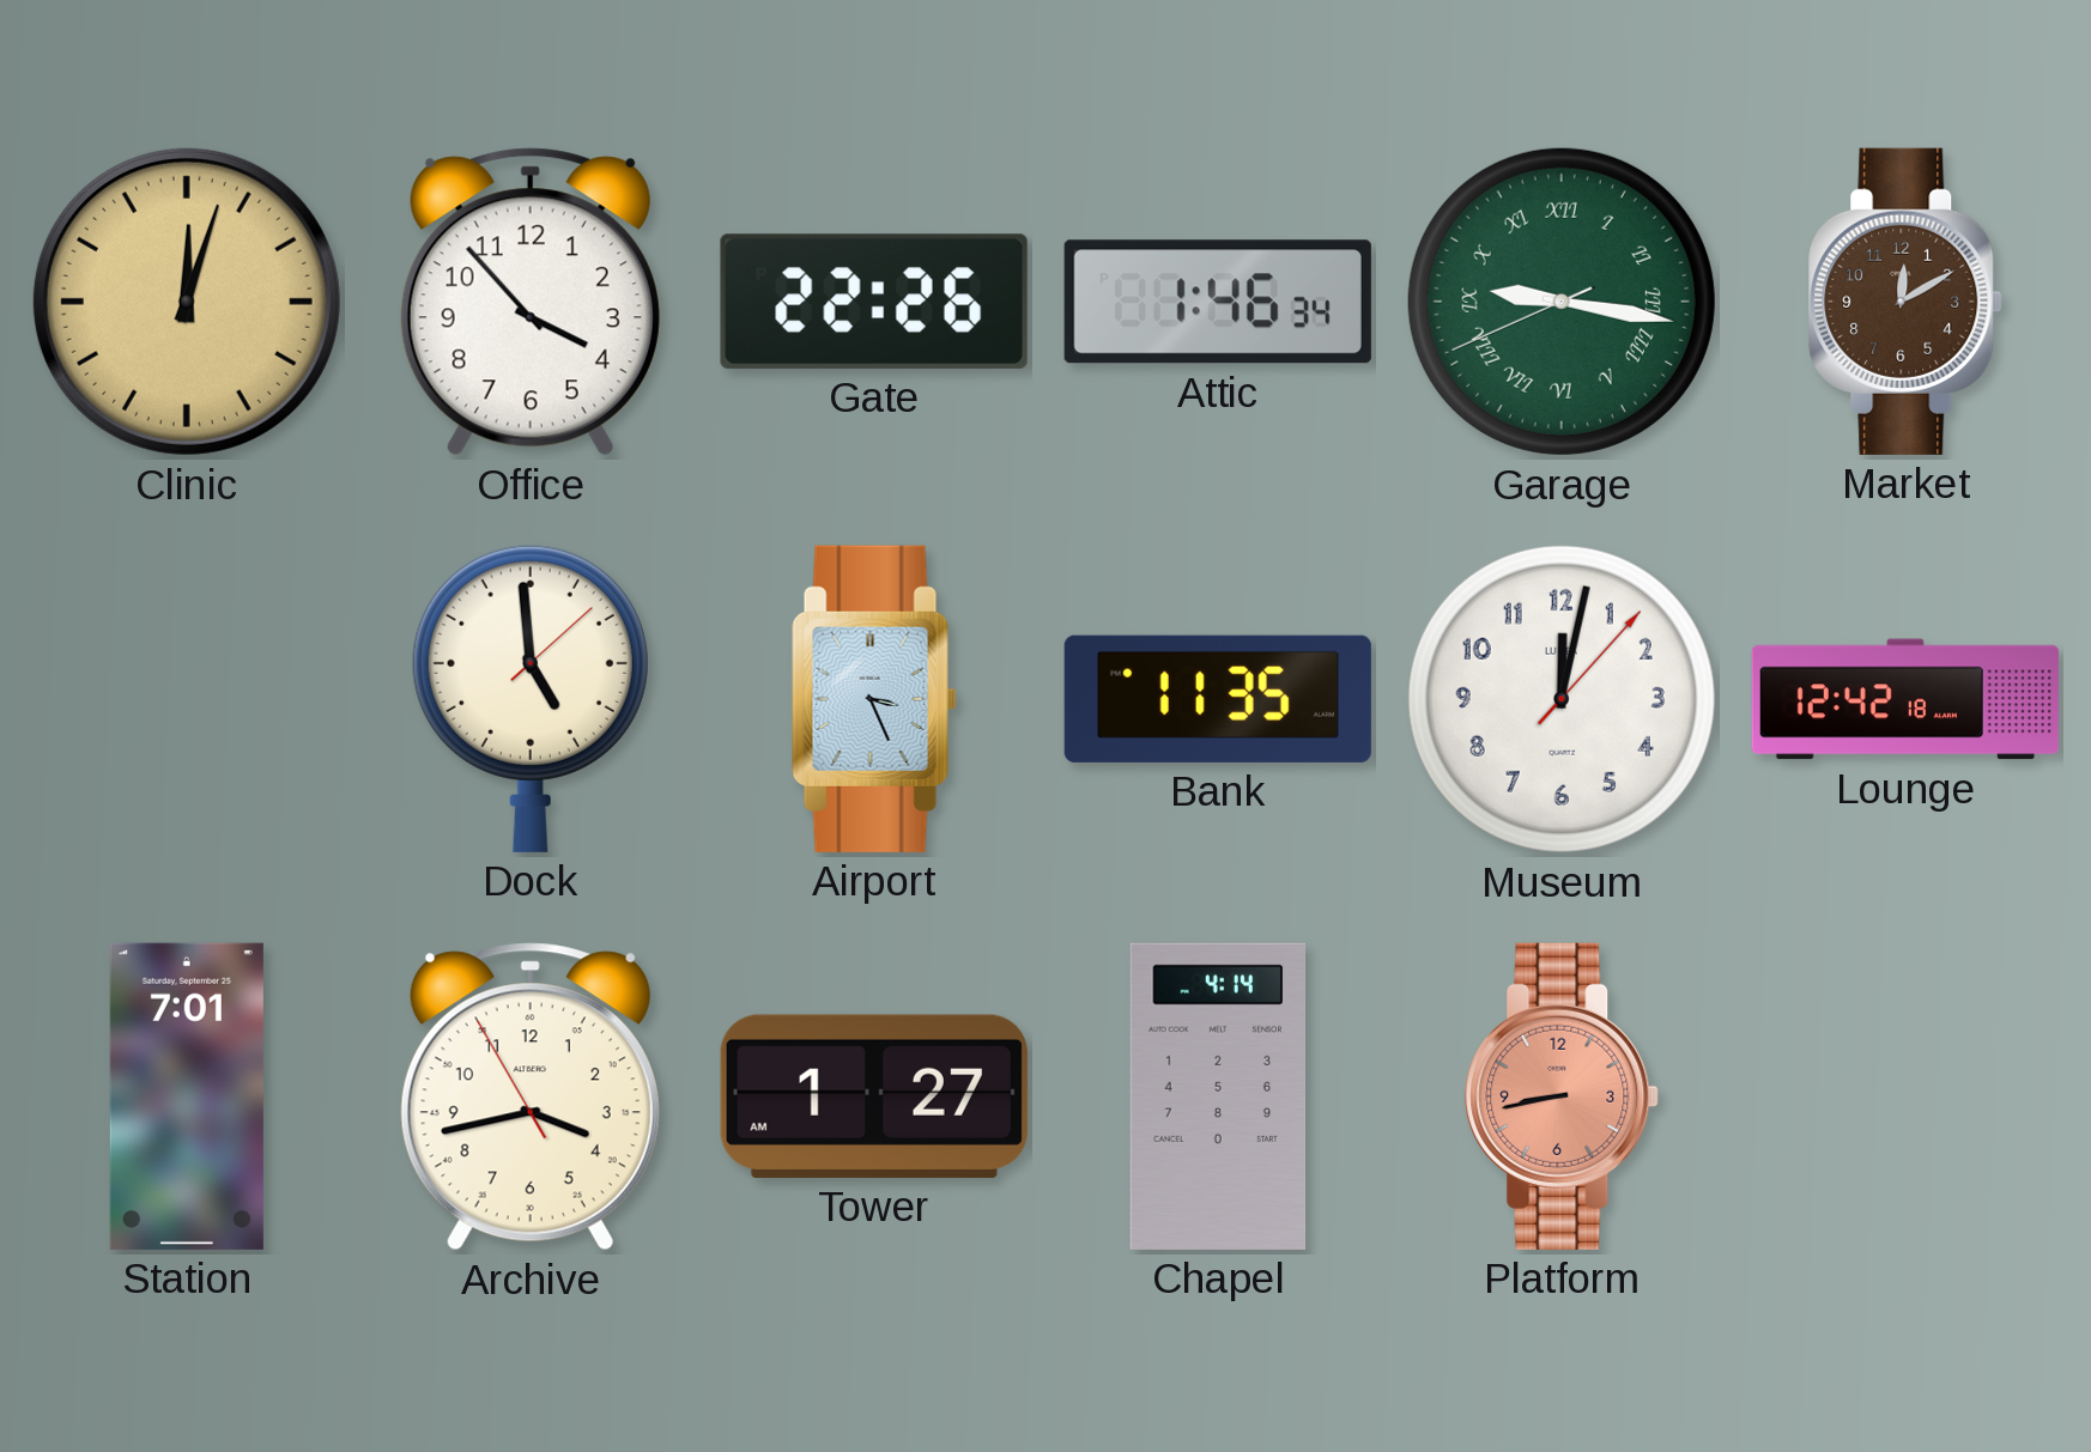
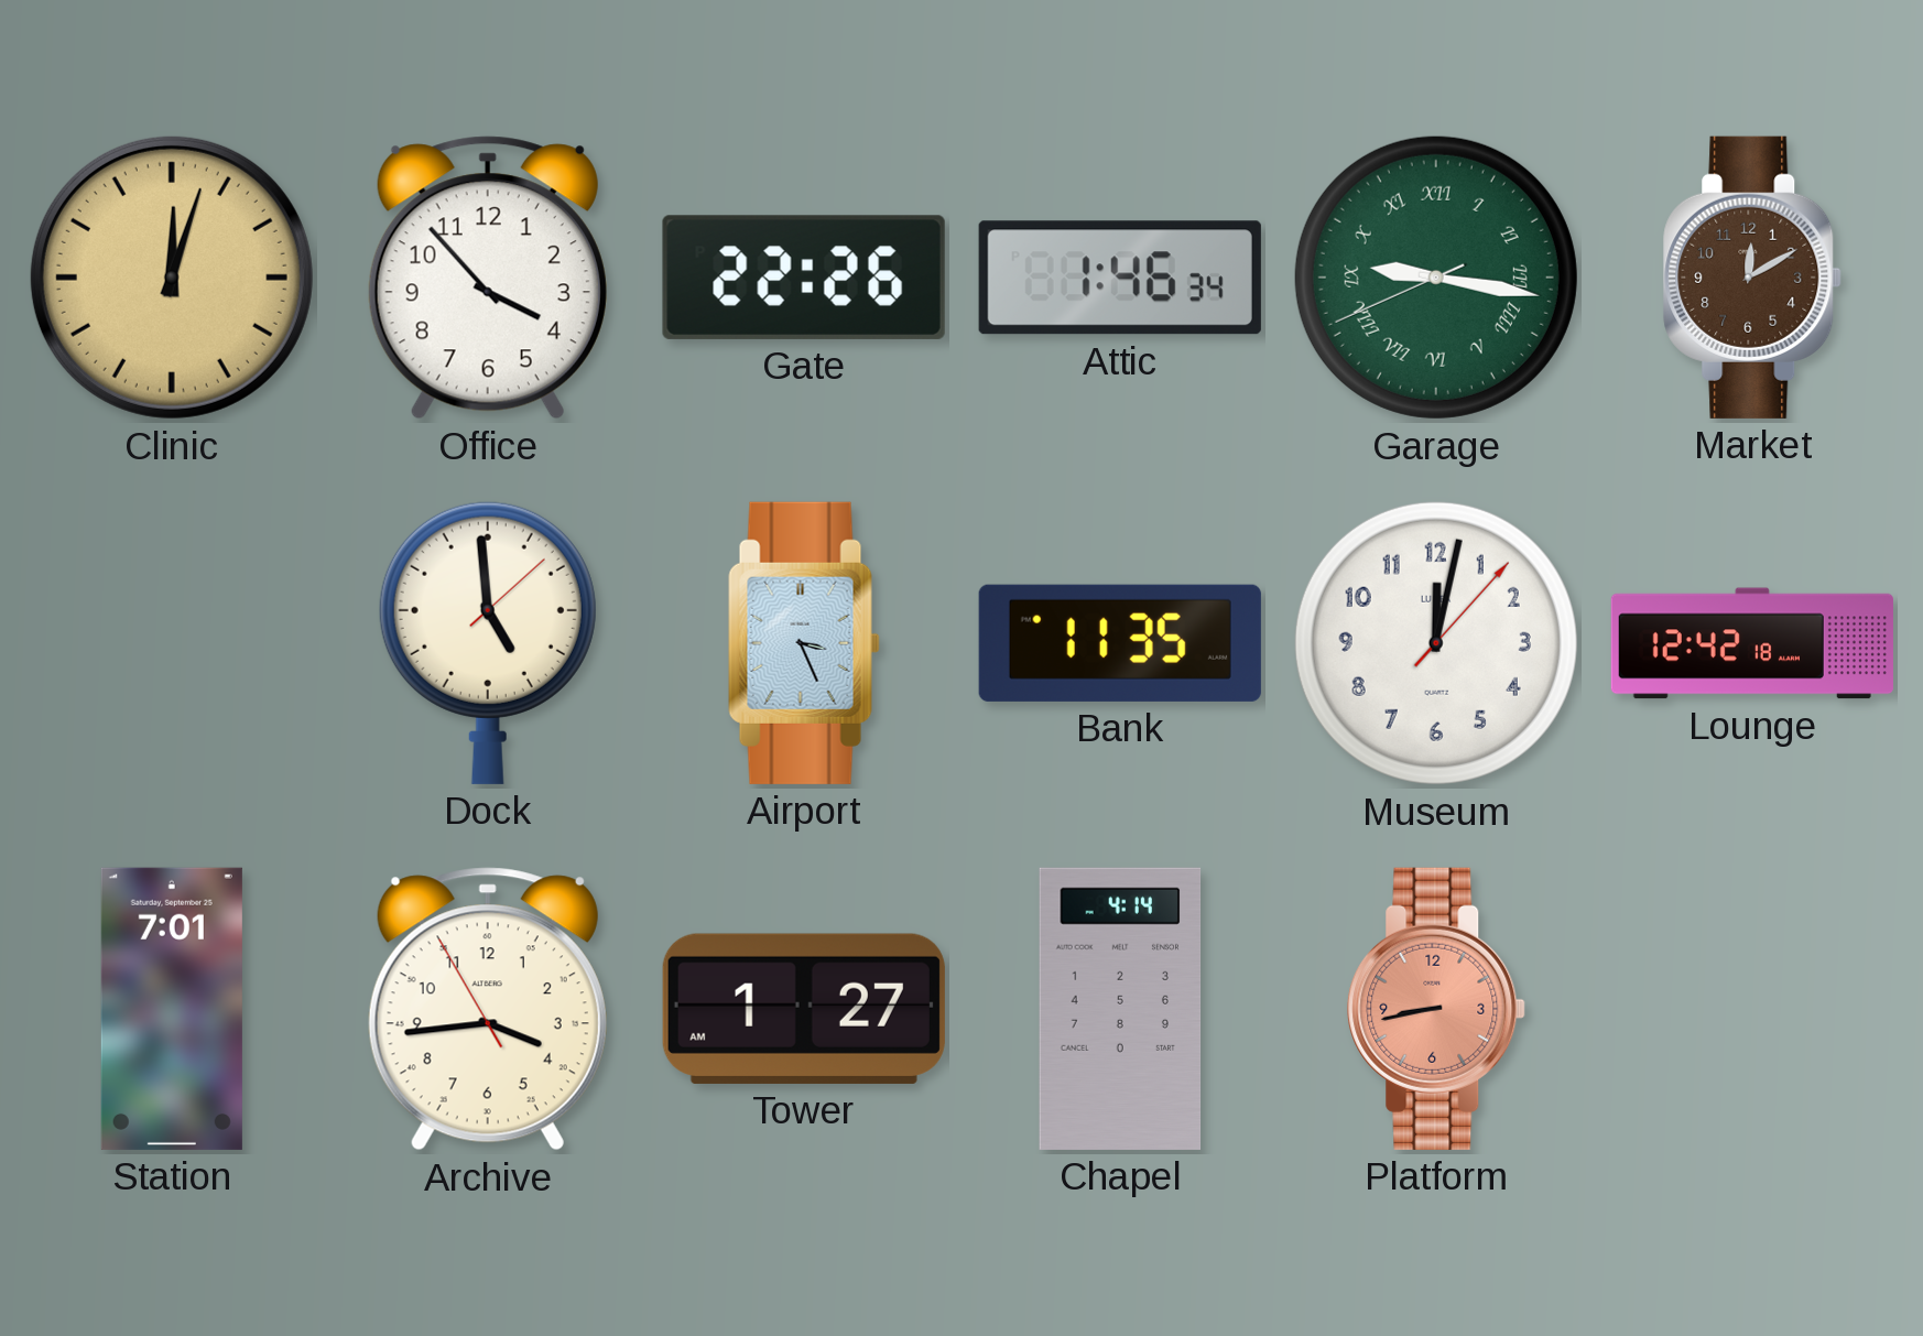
Archive: 3:42 -> 3:43 (488, 1009)
